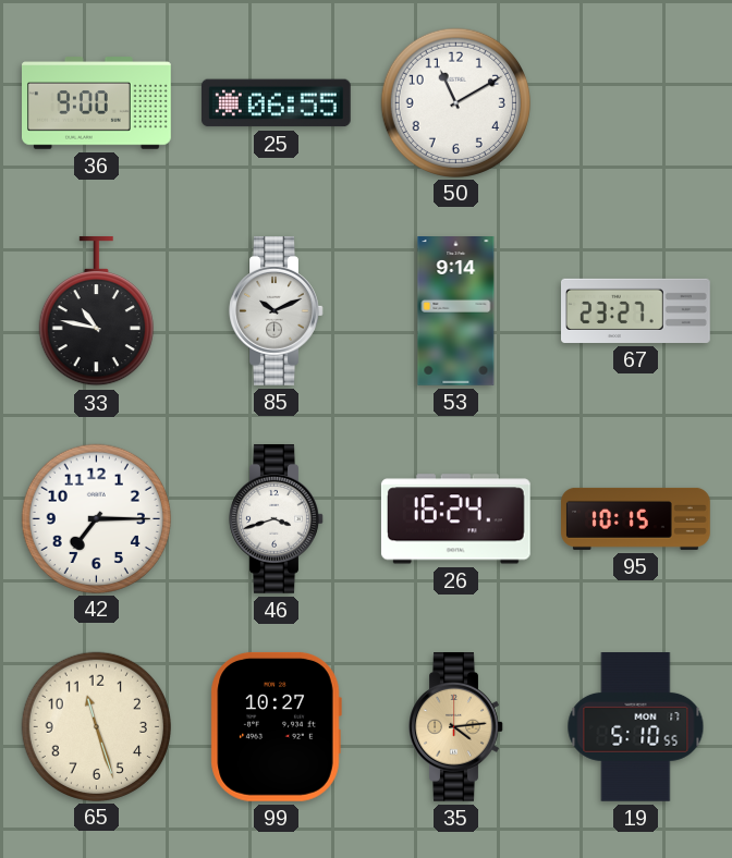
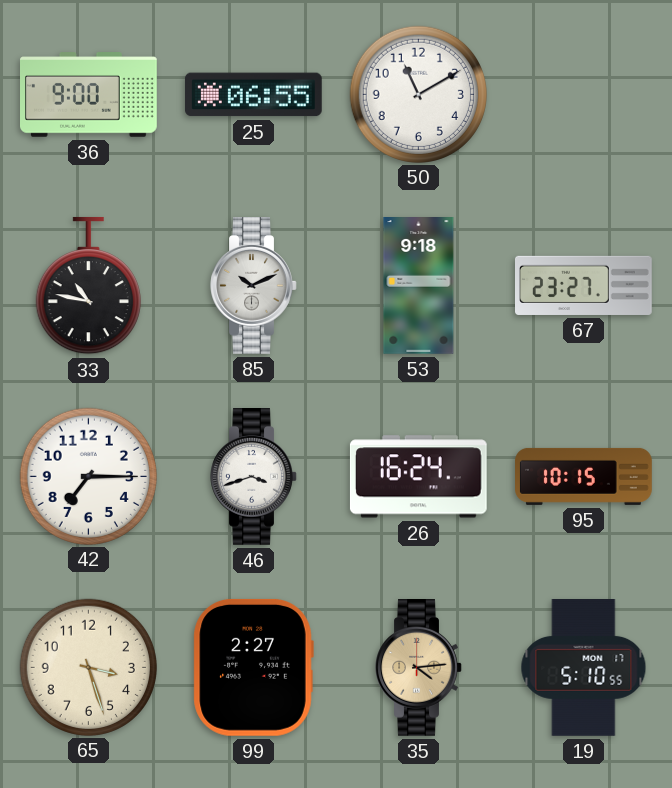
53: 9:14 -> 9:18 (419, 286)
65: 11:27 -> 3:27 (88, 667)
99: 10:27 -> 2:27 (253, 667)
